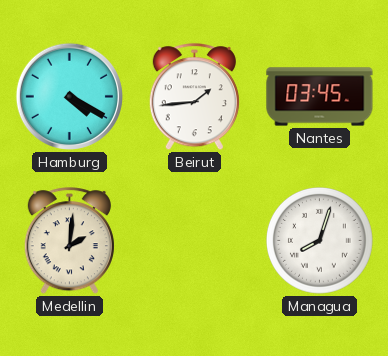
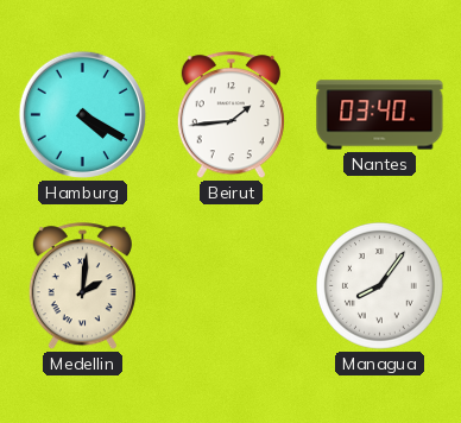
Nantes: 03:45 -> 03:40 (380, 115)
Managua: 8:03 -> 8:06 (380, 286)
